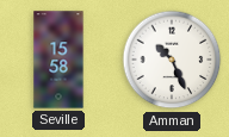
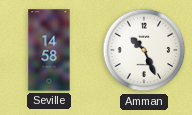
Seville: 15:58 -> 14:58 (49, 50)
